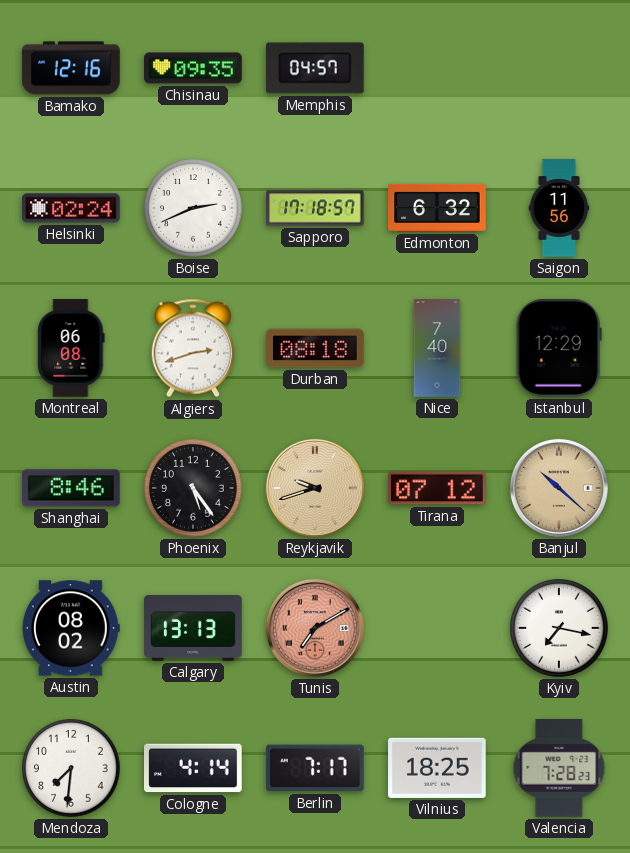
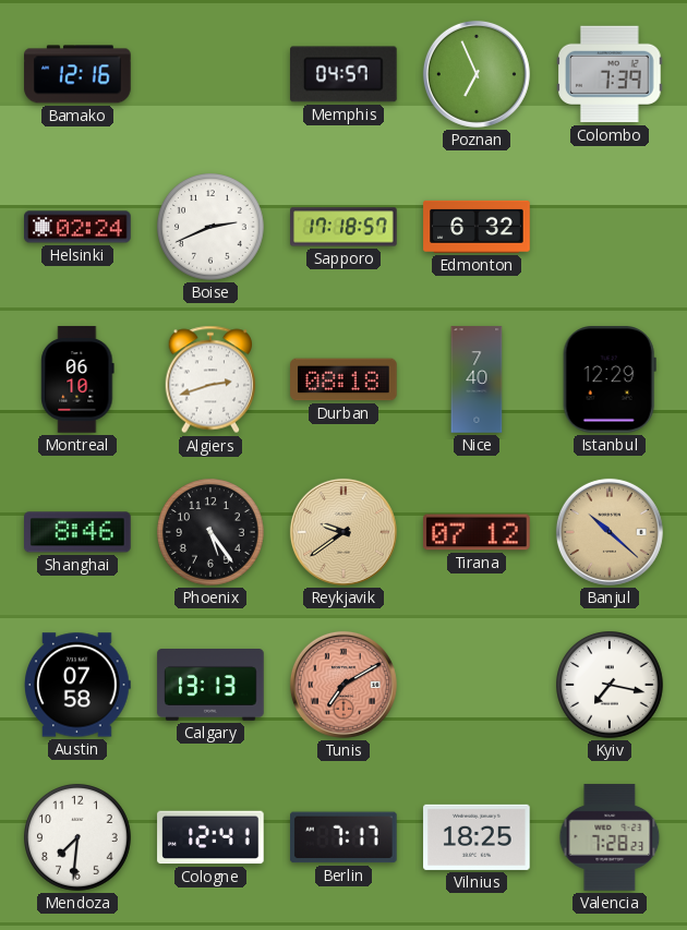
Chisinau: 09:35 -> none (193, 68)
Poznan: none -> 6:56 (477, 74)
Colombo: none -> 7:39 (610, 74)
Saigon: 11:56 -> none (559, 208)
Montreal: 06:08 -> 06:10 (77, 379)
Reykjavik: 9:42 -> 9:39 (343, 532)
Austin: 08:02 -> 07:58 (79, 685)
Cologne: 4:14 -> 12:41 (210, 837)
